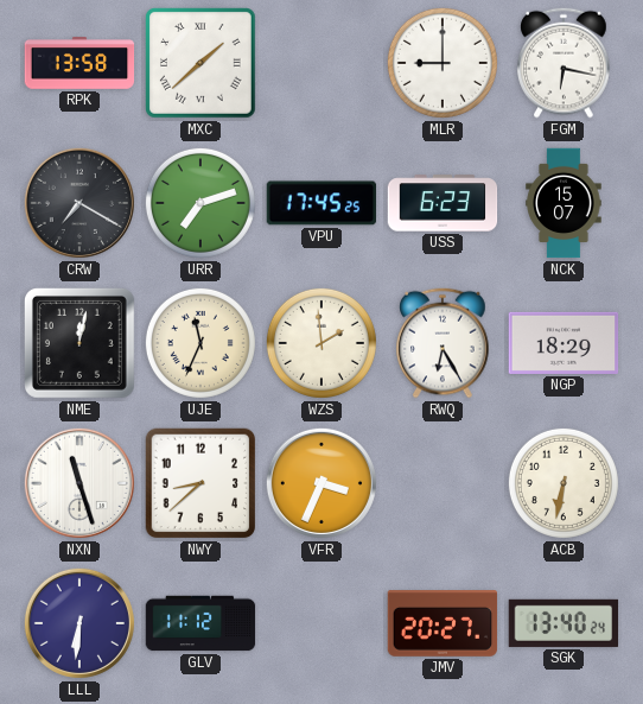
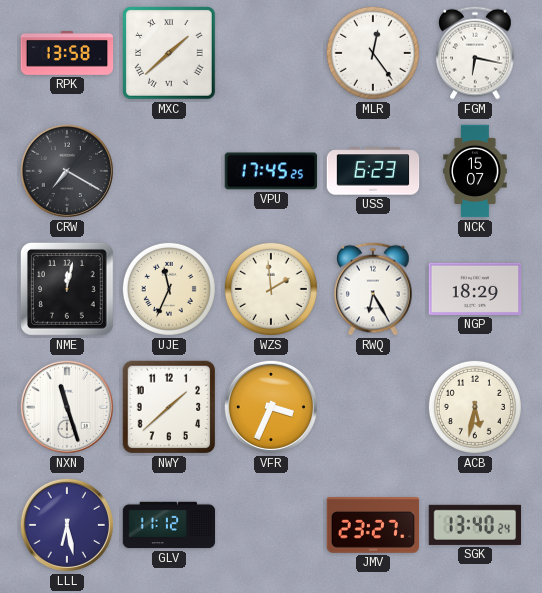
MLR: 9:00 -> 12:24 (373, 53)
URR: 7:12 -> none (200, 203)
NWY: 8:38 -> 1:38 (169, 407)
ACB: 6:32 -> 5:32 (475, 407)
LLL: 6:31 -> 6:28 (67, 525)
JMV: 20:27 -> 23:27 (373, 525)
